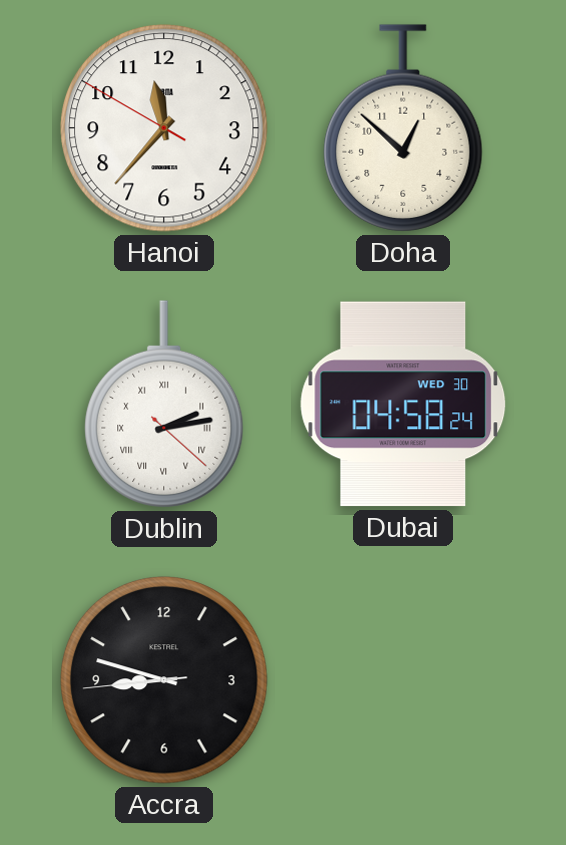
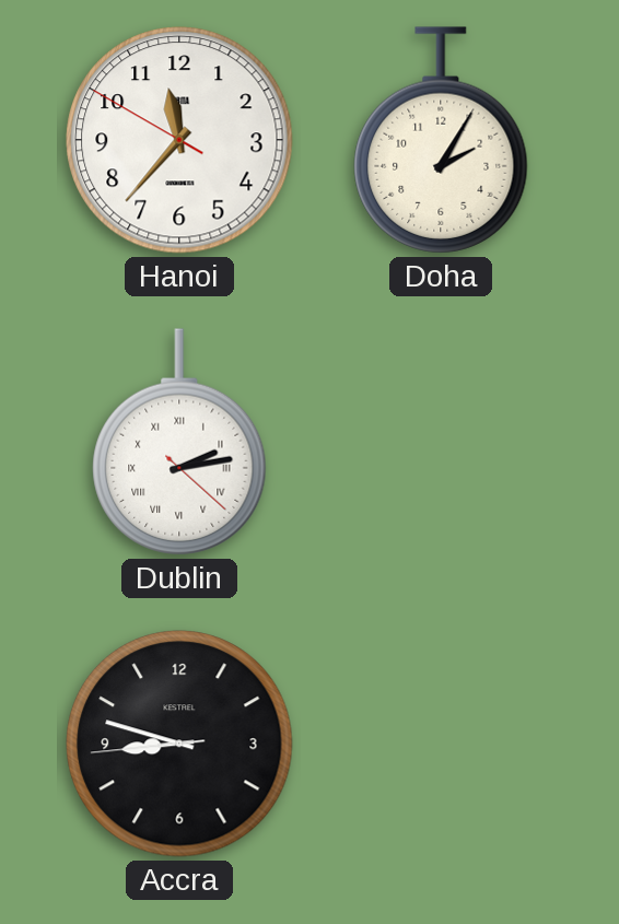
Doha: 12:52 -> 2:05 (441, 140)
Dubai: 04:58 -> none (403, 404)
